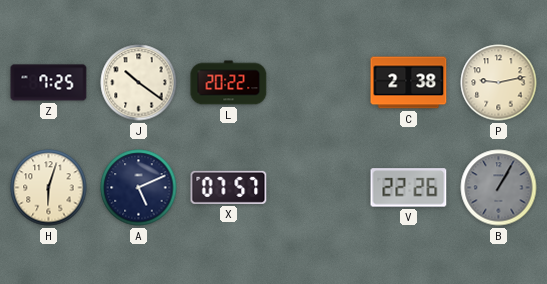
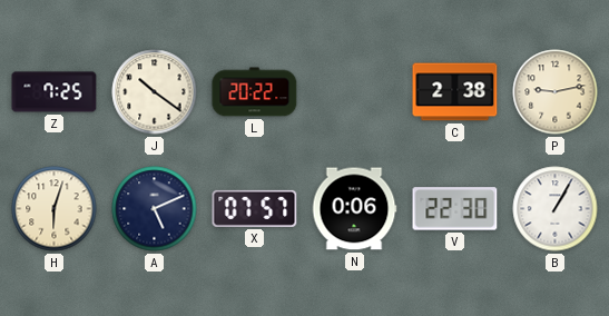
N: none -> 0:06 (354, 209)
V: 22:26 -> 22:30 (455, 209)
B dial: grey -> white (556, 209)
